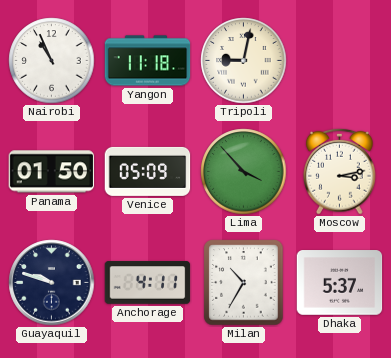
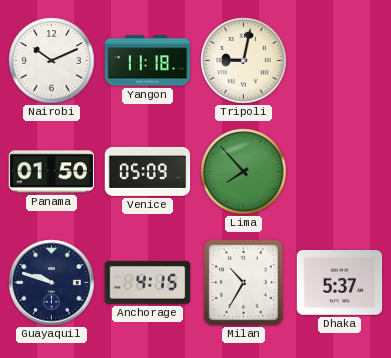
Nairobi: 10:56 -> 10:11 (52, 61)
Lima: 3:53 -> 7:53 (244, 172)
Moscow: 3:13 -> none (340, 171)
Anchorage: 4:11 -> 4:15 (148, 283)
